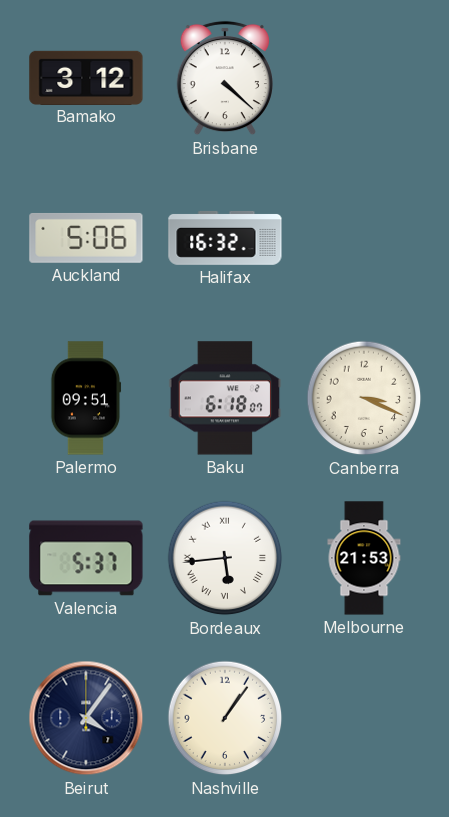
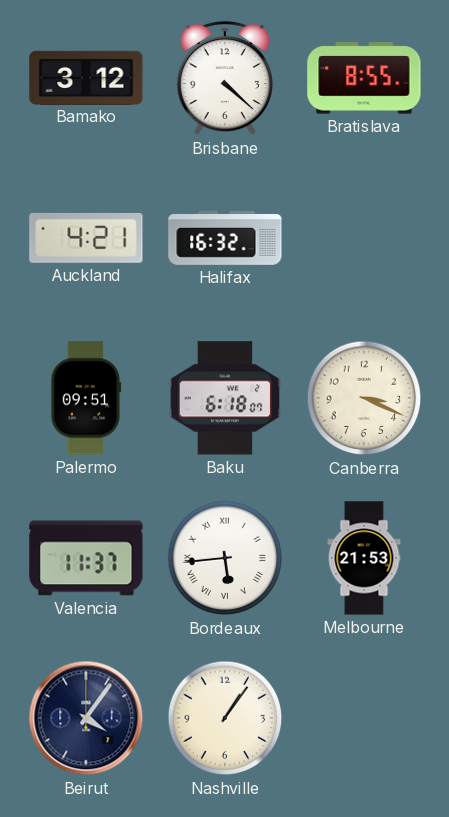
Bratislava: none -> 8:55 (364, 78)
Auckland: 5:06 -> 4:21 (86, 238)
Valencia: 5:37 -> 11:37 (86, 558)
